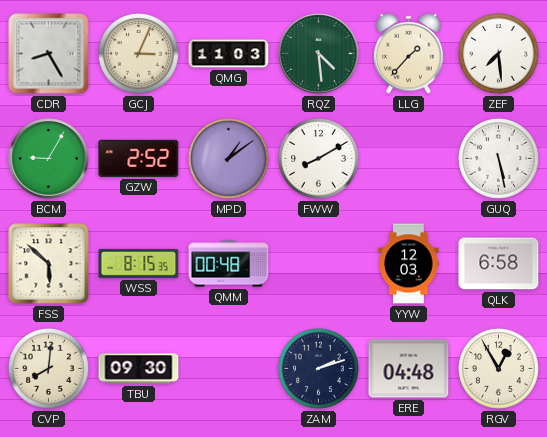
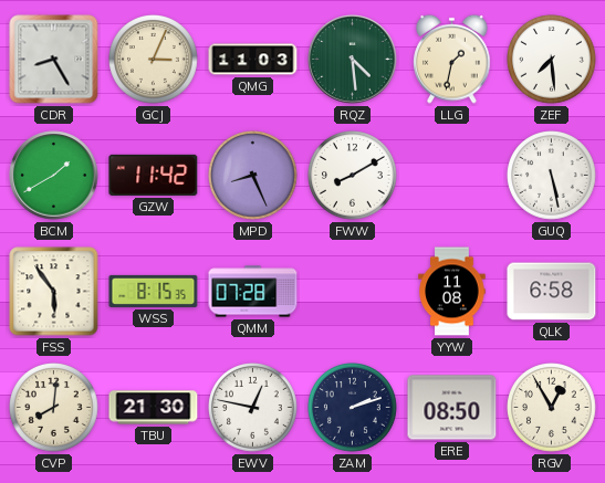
LLG: 1:37 -> 1:32 (452, 59)
BCM: 9:05 -> 1:40 (54, 176)
GZW: 2:52 -> 11:42 (154, 175)
MPD: 1:09 -> 8:26 (253, 176)
FSS: 5:52 -> 5:54 (54, 292)
QMM: 00:48 -> 07:28 (253, 292)
YYW: 12:03 -> 11:08 (452, 292)
TBU: 09:30 -> 21:30 (154, 408)
EWV: none -> 12:47 (253, 408)
ERE: 04:48 -> 08:50 (452, 408)
